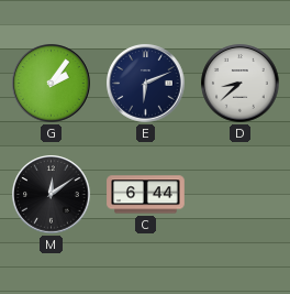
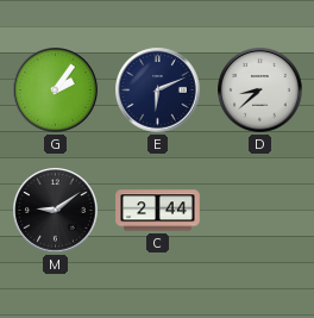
M: 12:09 -> 9:09 (56, 211)
C: 6:44 -> 2:44 (158, 211)
